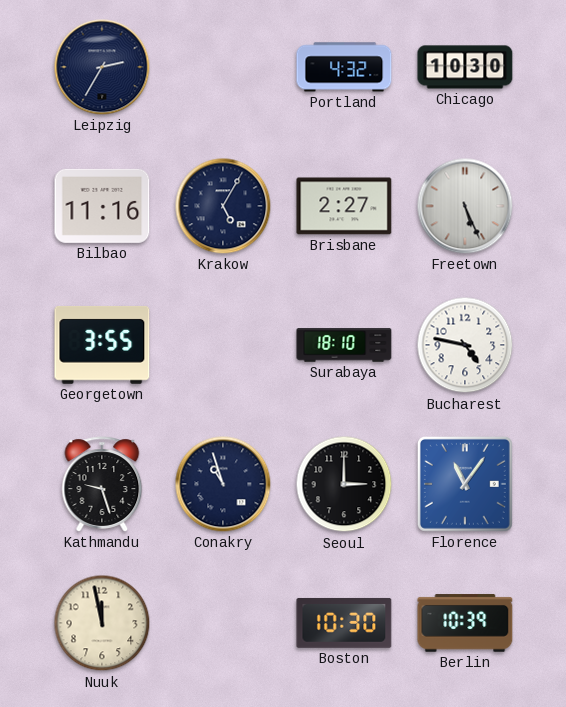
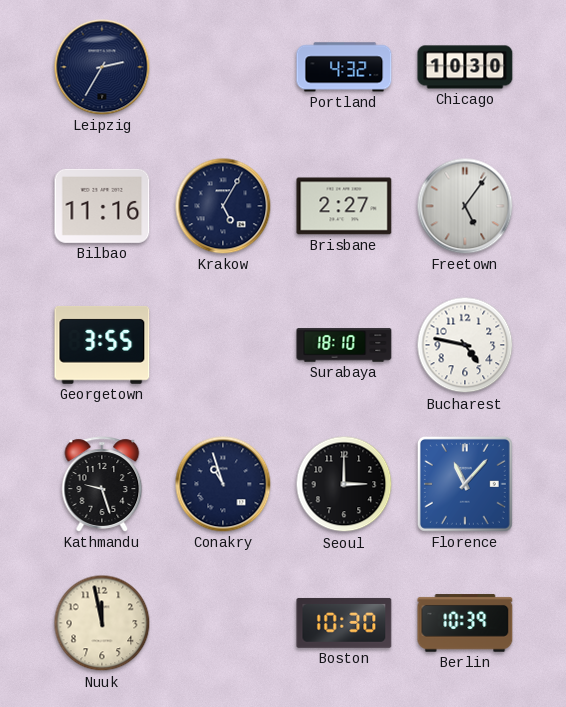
Freetown: 5:26 -> 5:06 (465, 206)
Florence: 11:06 -> 11:07 (465, 484)
